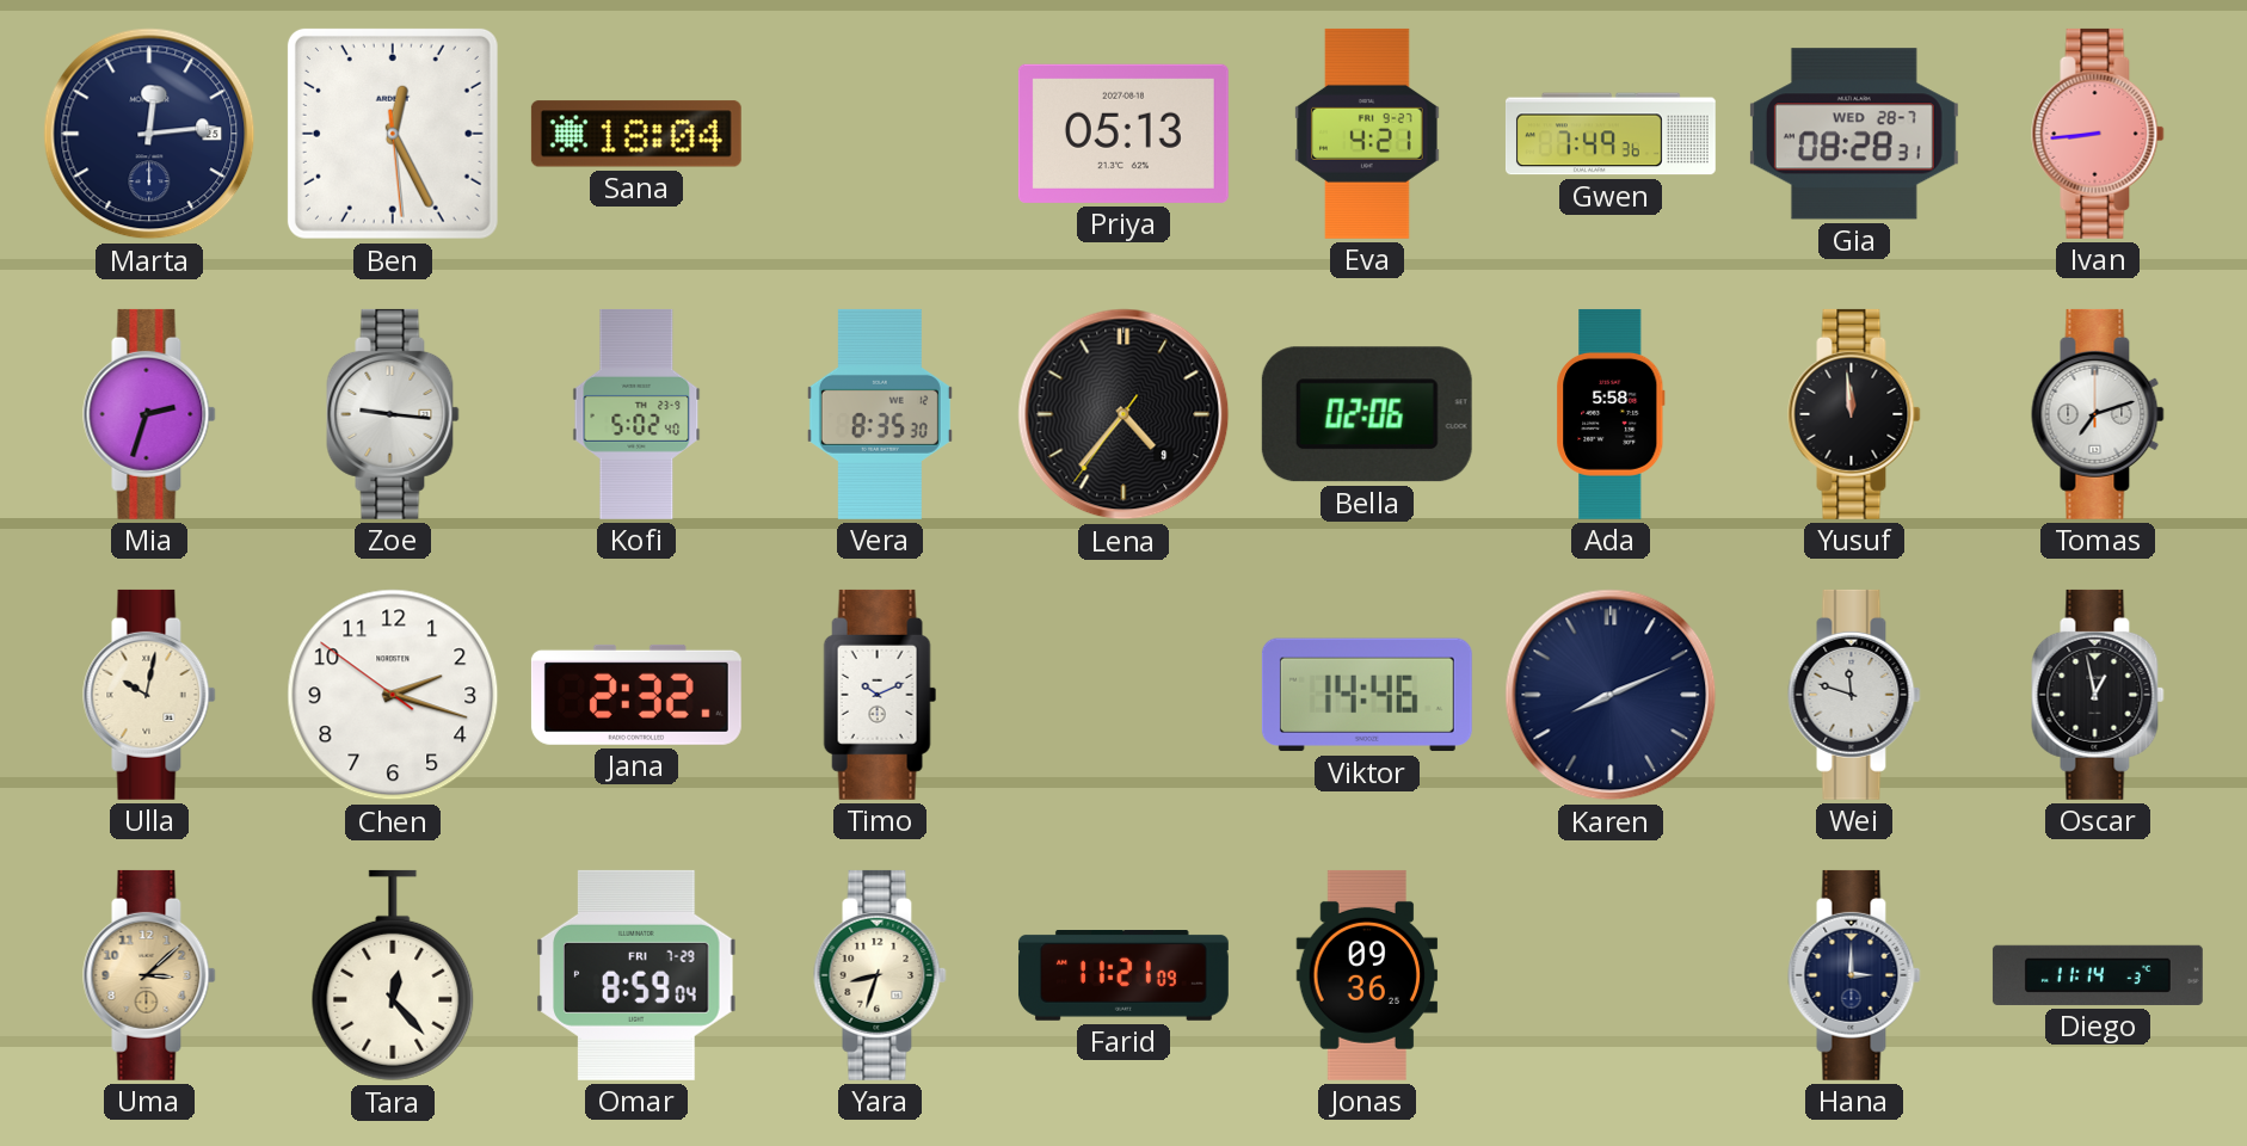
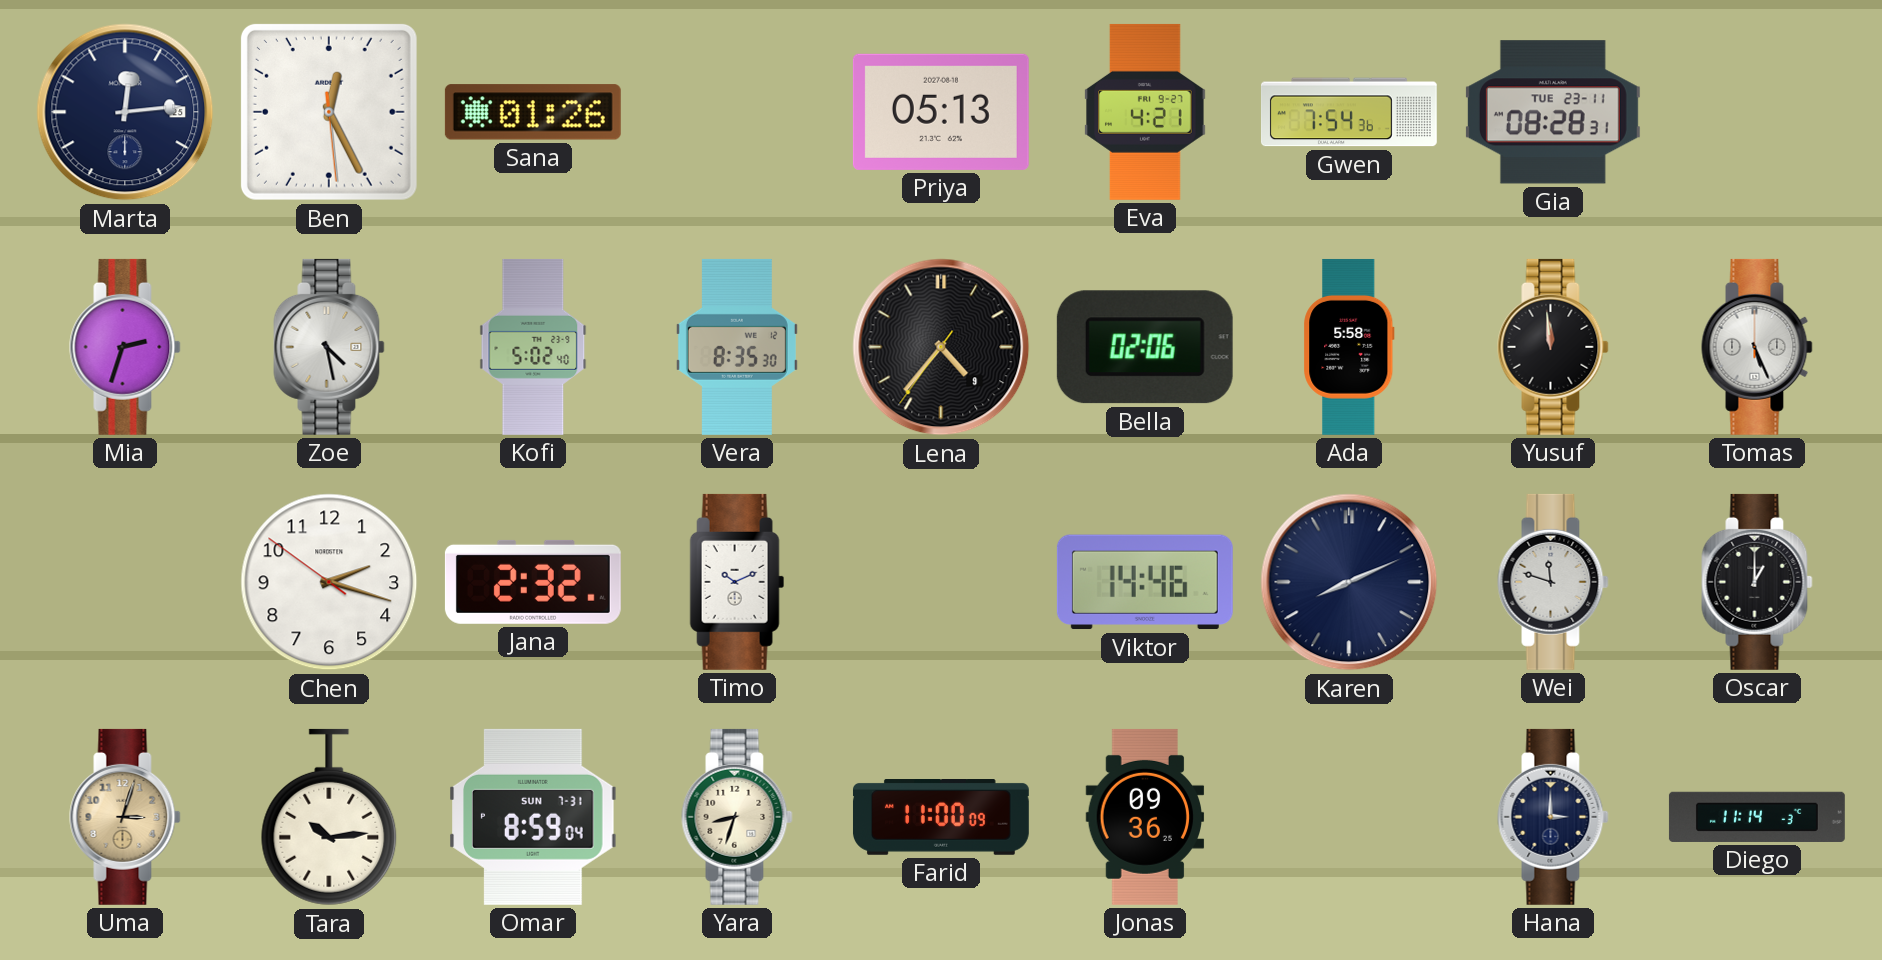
Sana: 18:04 -> 01:26 (533, 112)
Gwen: 7:49 -> 7:54 (1349, 112)
Gia date: WED 28-7 -> TUE 23-11 (1553, 112)
Ivan: 8:44 -> none (2098, 134)
Zoe: 9:16 -> 4:28 (329, 347)
Tomas: 7:12 -> 5:26 (1757, 347)
Ulla: 10:02 -> none (149, 695)
Oscar: 12:58 -> 1:00 (1757, 582)
Uma: 3:08 -> 3:03 (125, 817)
Tara: 12:23 -> 10:14 (329, 817)
Omar date: FRI 7-29 -> SUN 7-31 (533, 817)
Farid: 11:21 -> 11:00 (941, 818)
